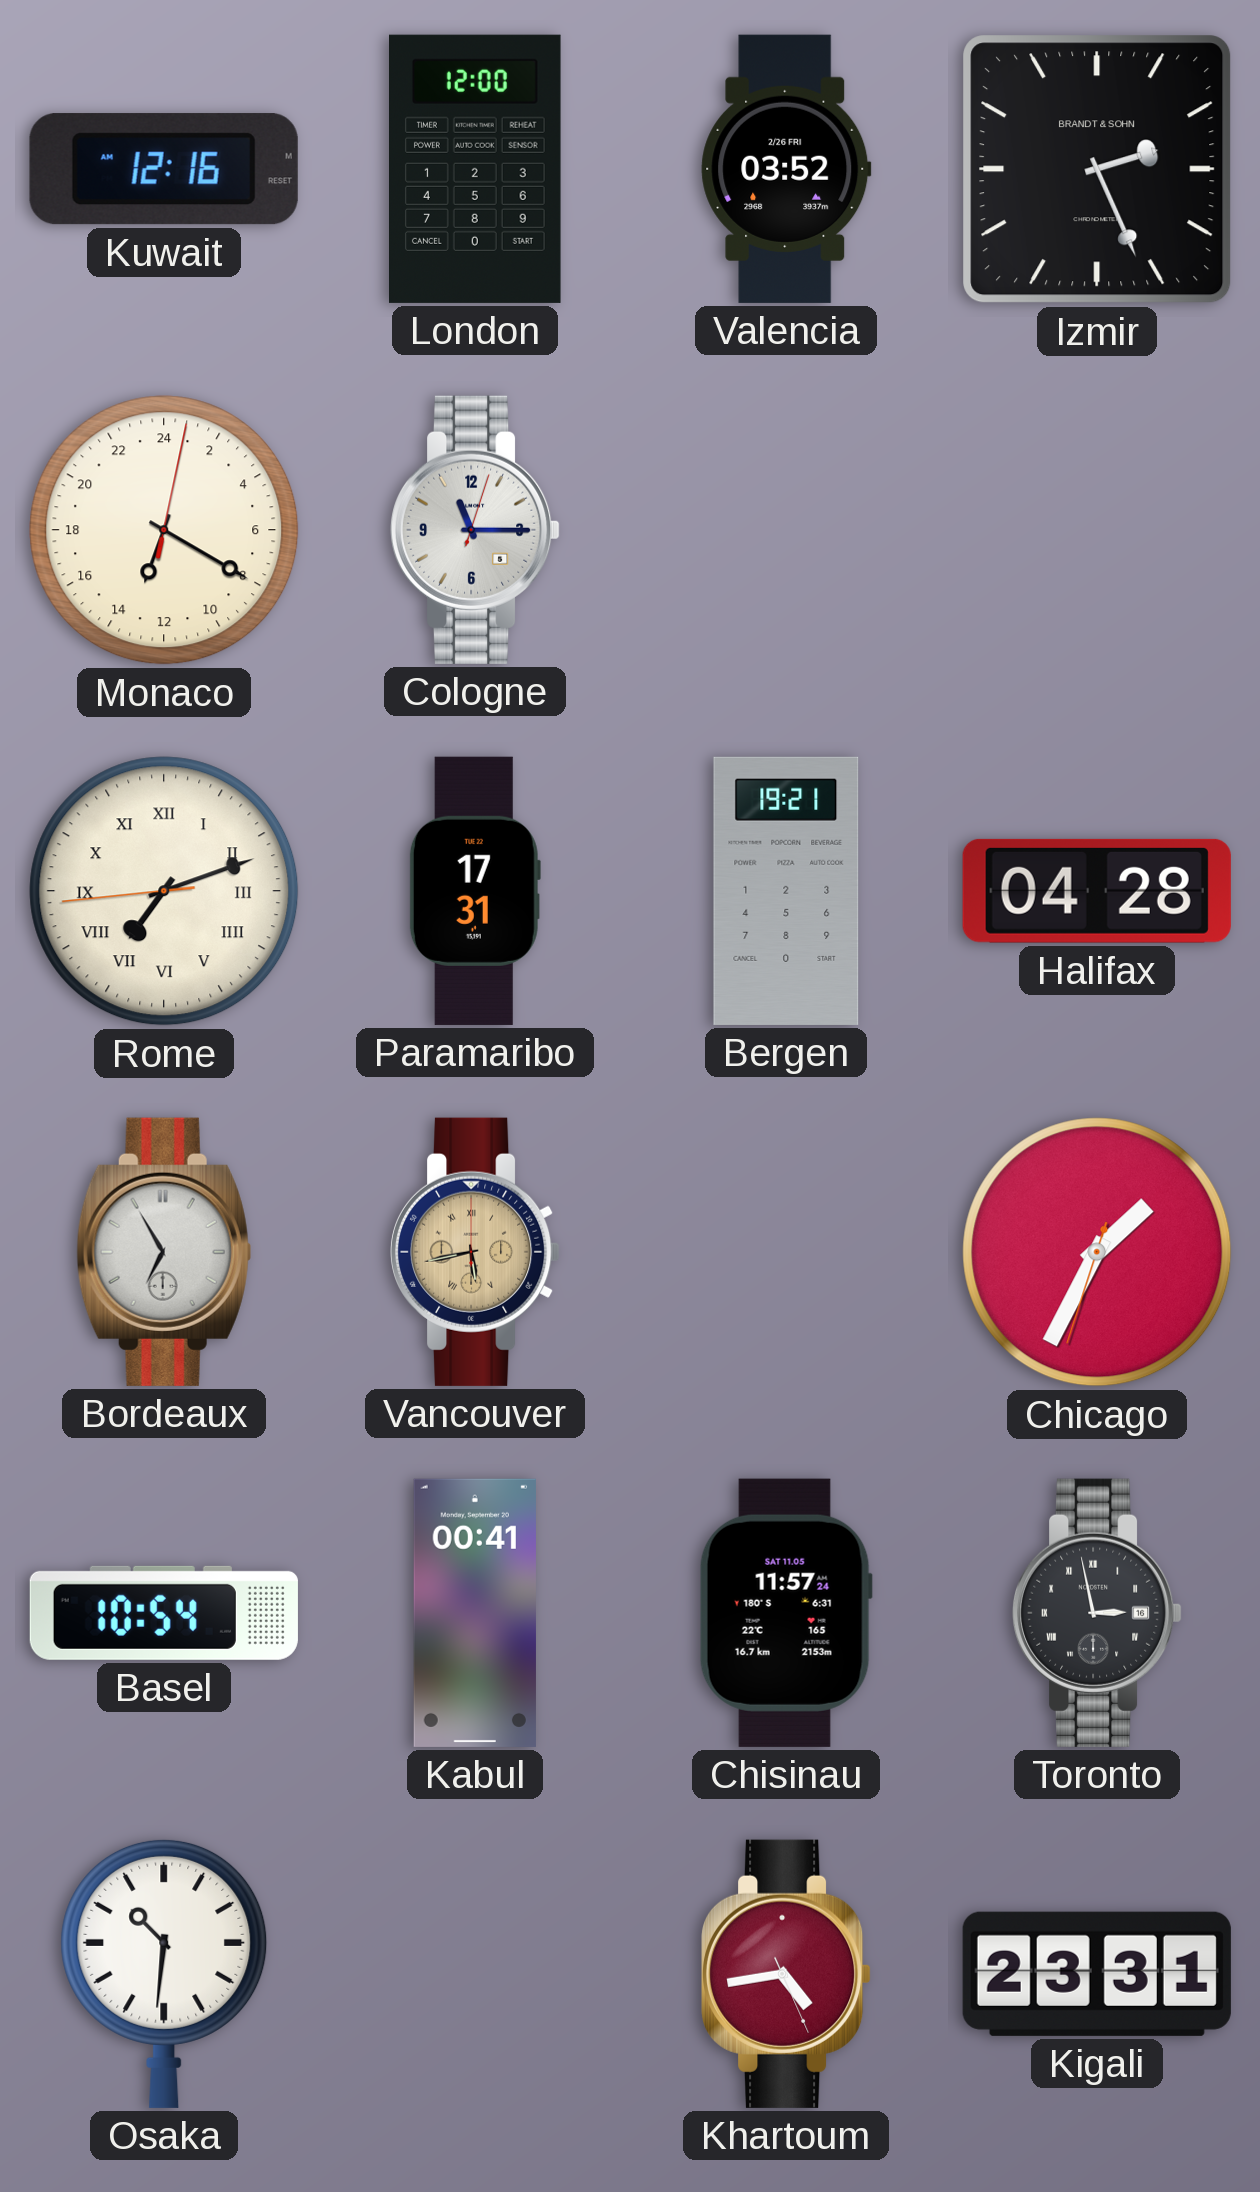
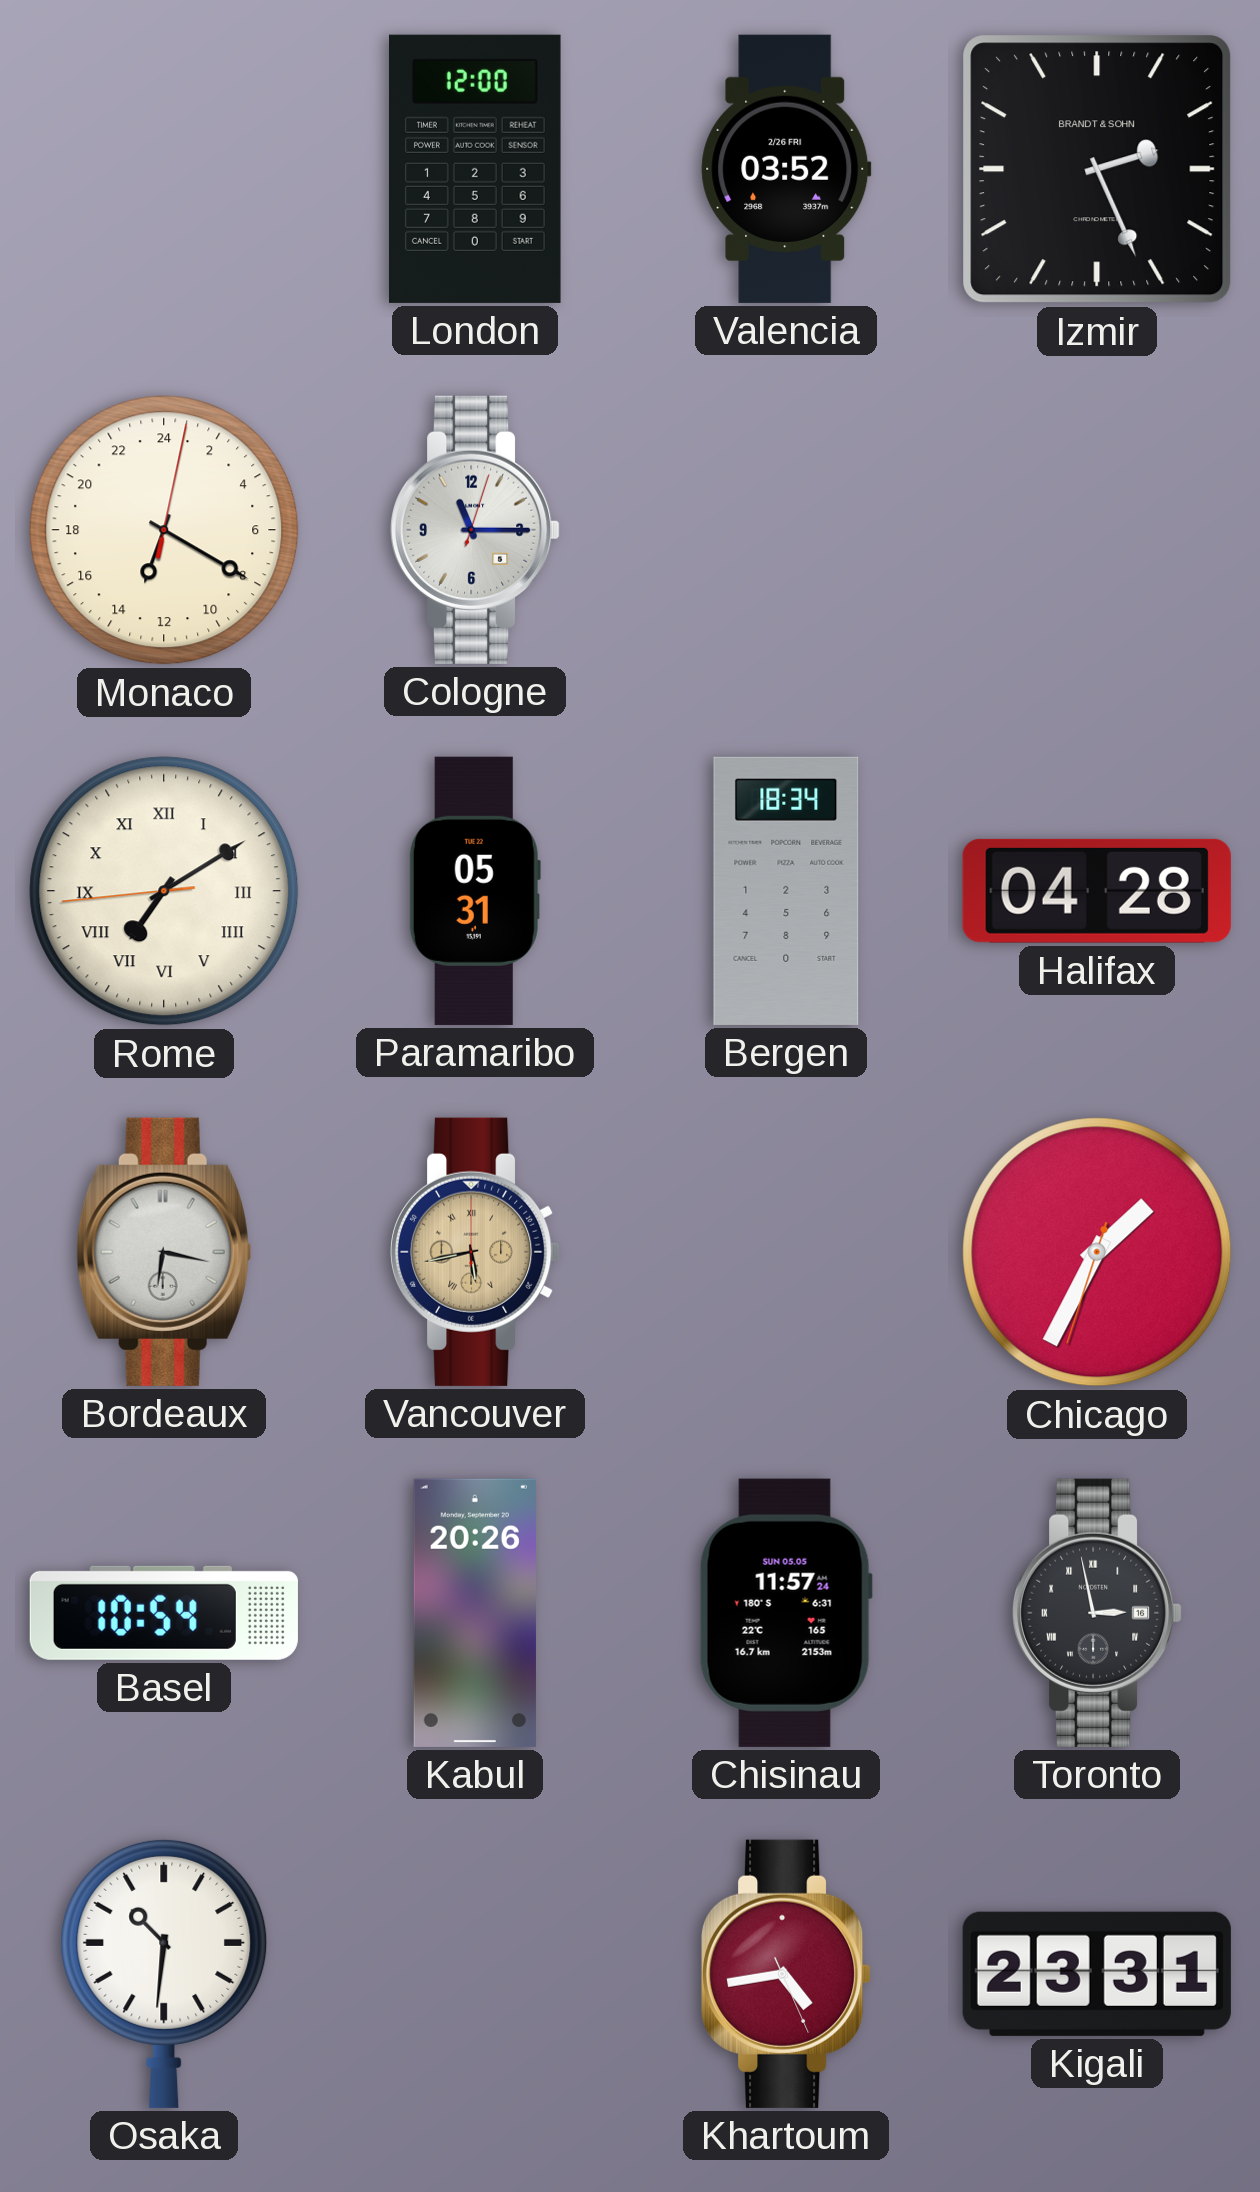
Kuwait: 12:16 -> none (164, 169)
Rome: 7:11 -> 7:09 (164, 891)
Paramaribo: 17:31 -> 05:31 (475, 891)
Bergen: 19:21 -> 18:34 (786, 891)
Bordeaux: 6:55 -> 6:17 (164, 1252)
Kabul: 00:41 -> 20:26 (475, 1613)
Chisinau date: SAT 11.05 -> SUN 05.05 (786, 1613)
